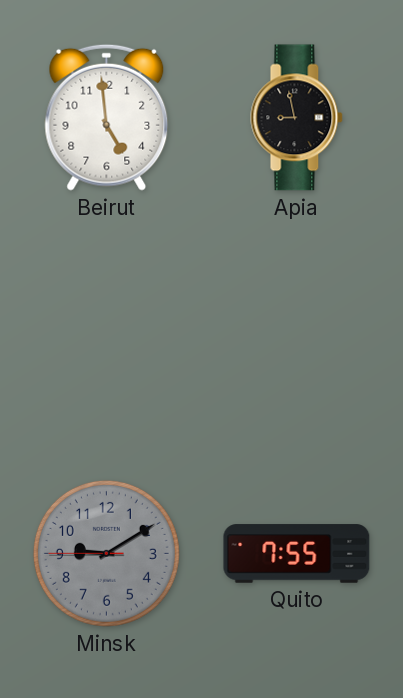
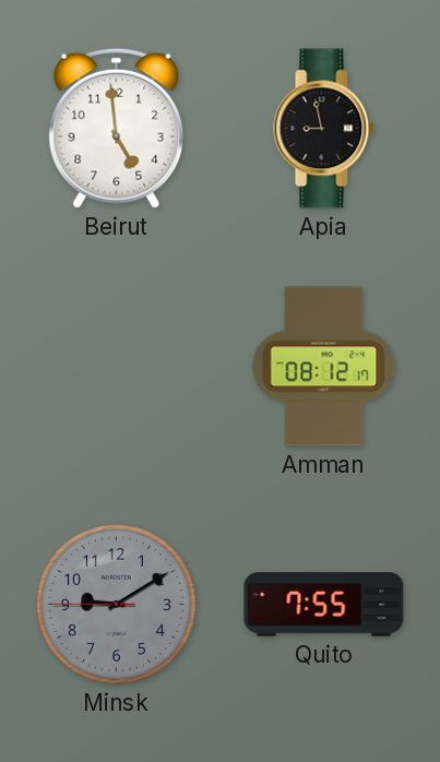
Amman: none -> 08:12 (324, 367)
